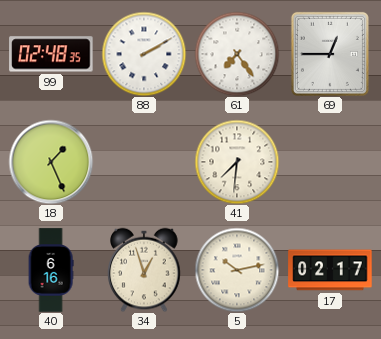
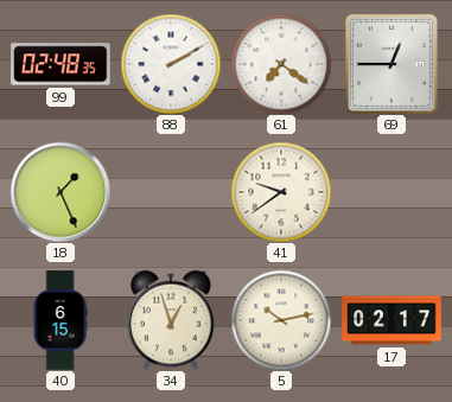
61: 7:24 -> 7:21 (281, 64)
41: 7:31 -> 9:39 (281, 192)
40: 6:16 -> 6:15 (61, 320)
